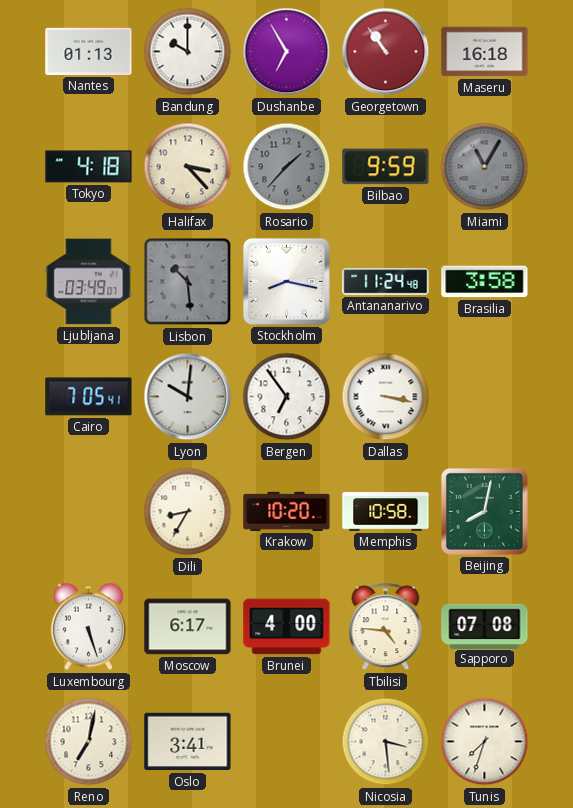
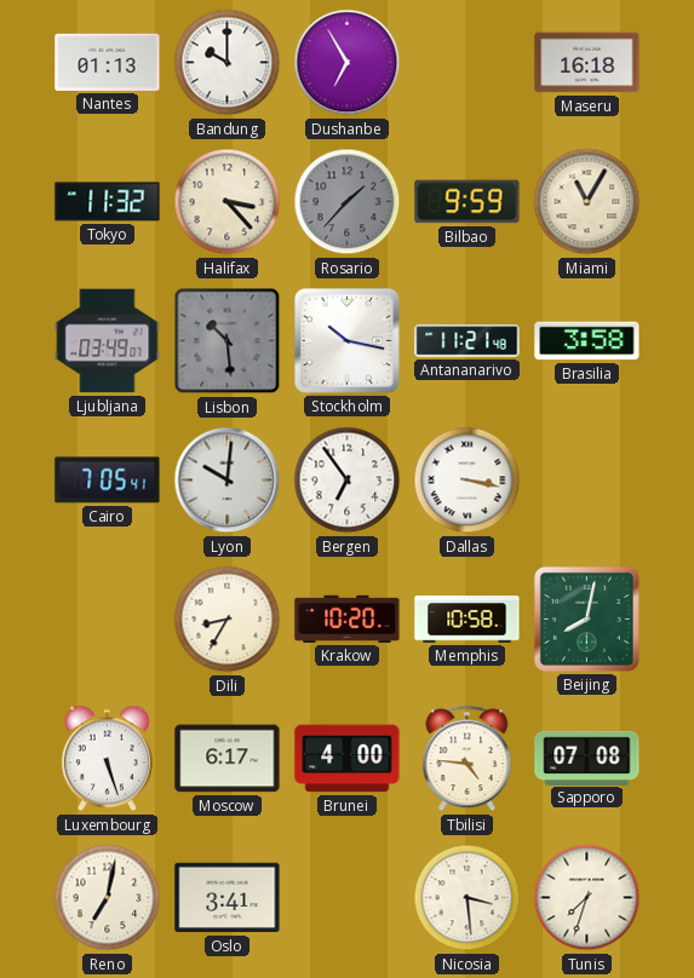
Georgetown: 10:54 -> none (386, 52)
Tokyo: 4:18 -> 11:32 (108, 202)
Miami dial: grey -> cream (587, 202)
Stockholm: 8:17 -> 10:17 (346, 340)
Antananarivo: 11:24 -> 11:21 (468, 341)
